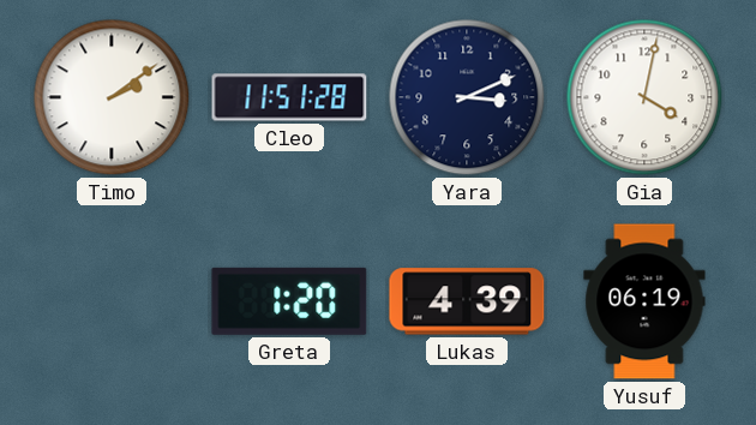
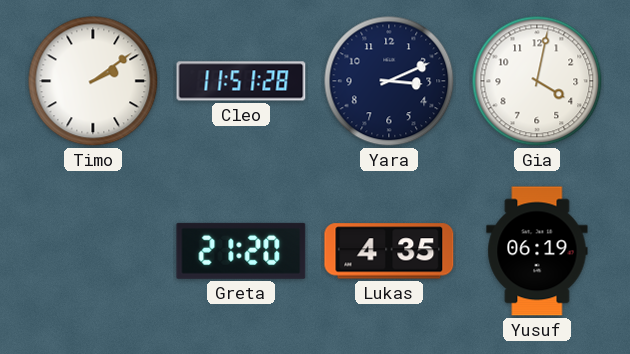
Greta: 1:20 -> 21:20 (241, 251)
Lukas: 4:39 -> 4:35 (389, 251)
